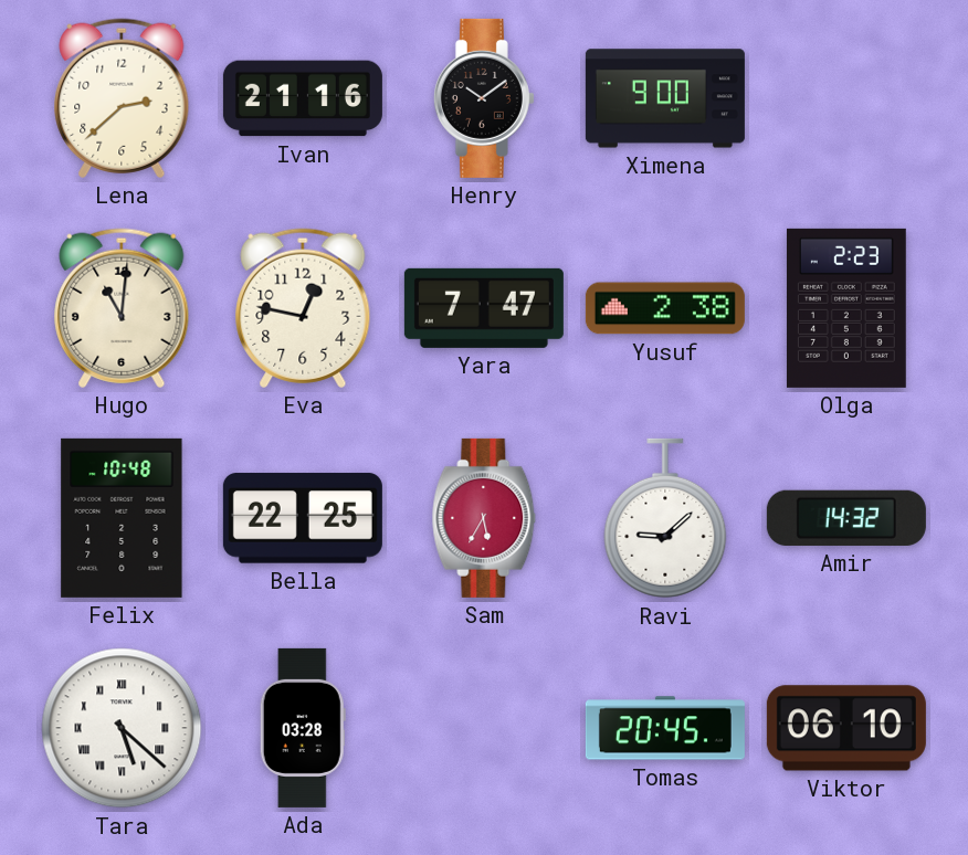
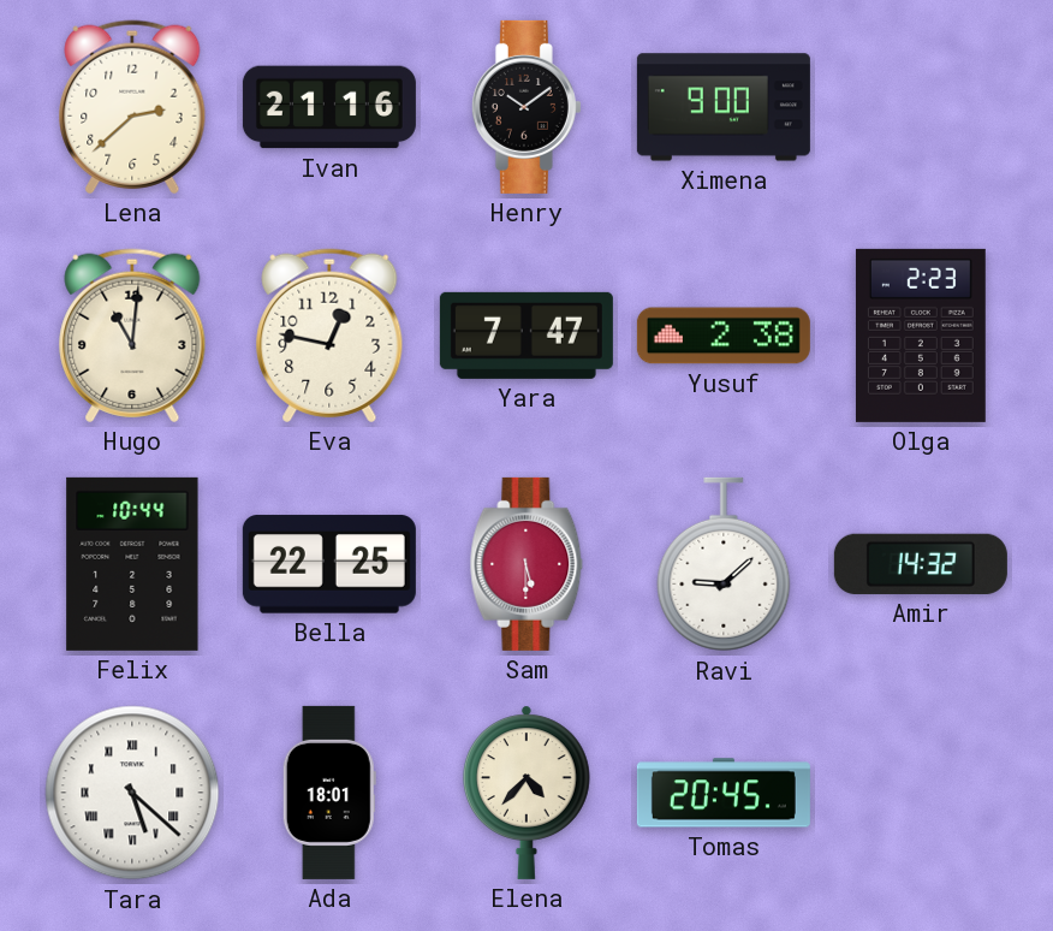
Felix: 10:48 -> 10:44 (132, 564)
Sam: 5:35 -> 5:30 (526, 564)
Ada: 03:28 -> 18:01 (329, 793)
Elena: none -> 4:37 (526, 793)
Viktor: 06:10 -> none (846, 728)
